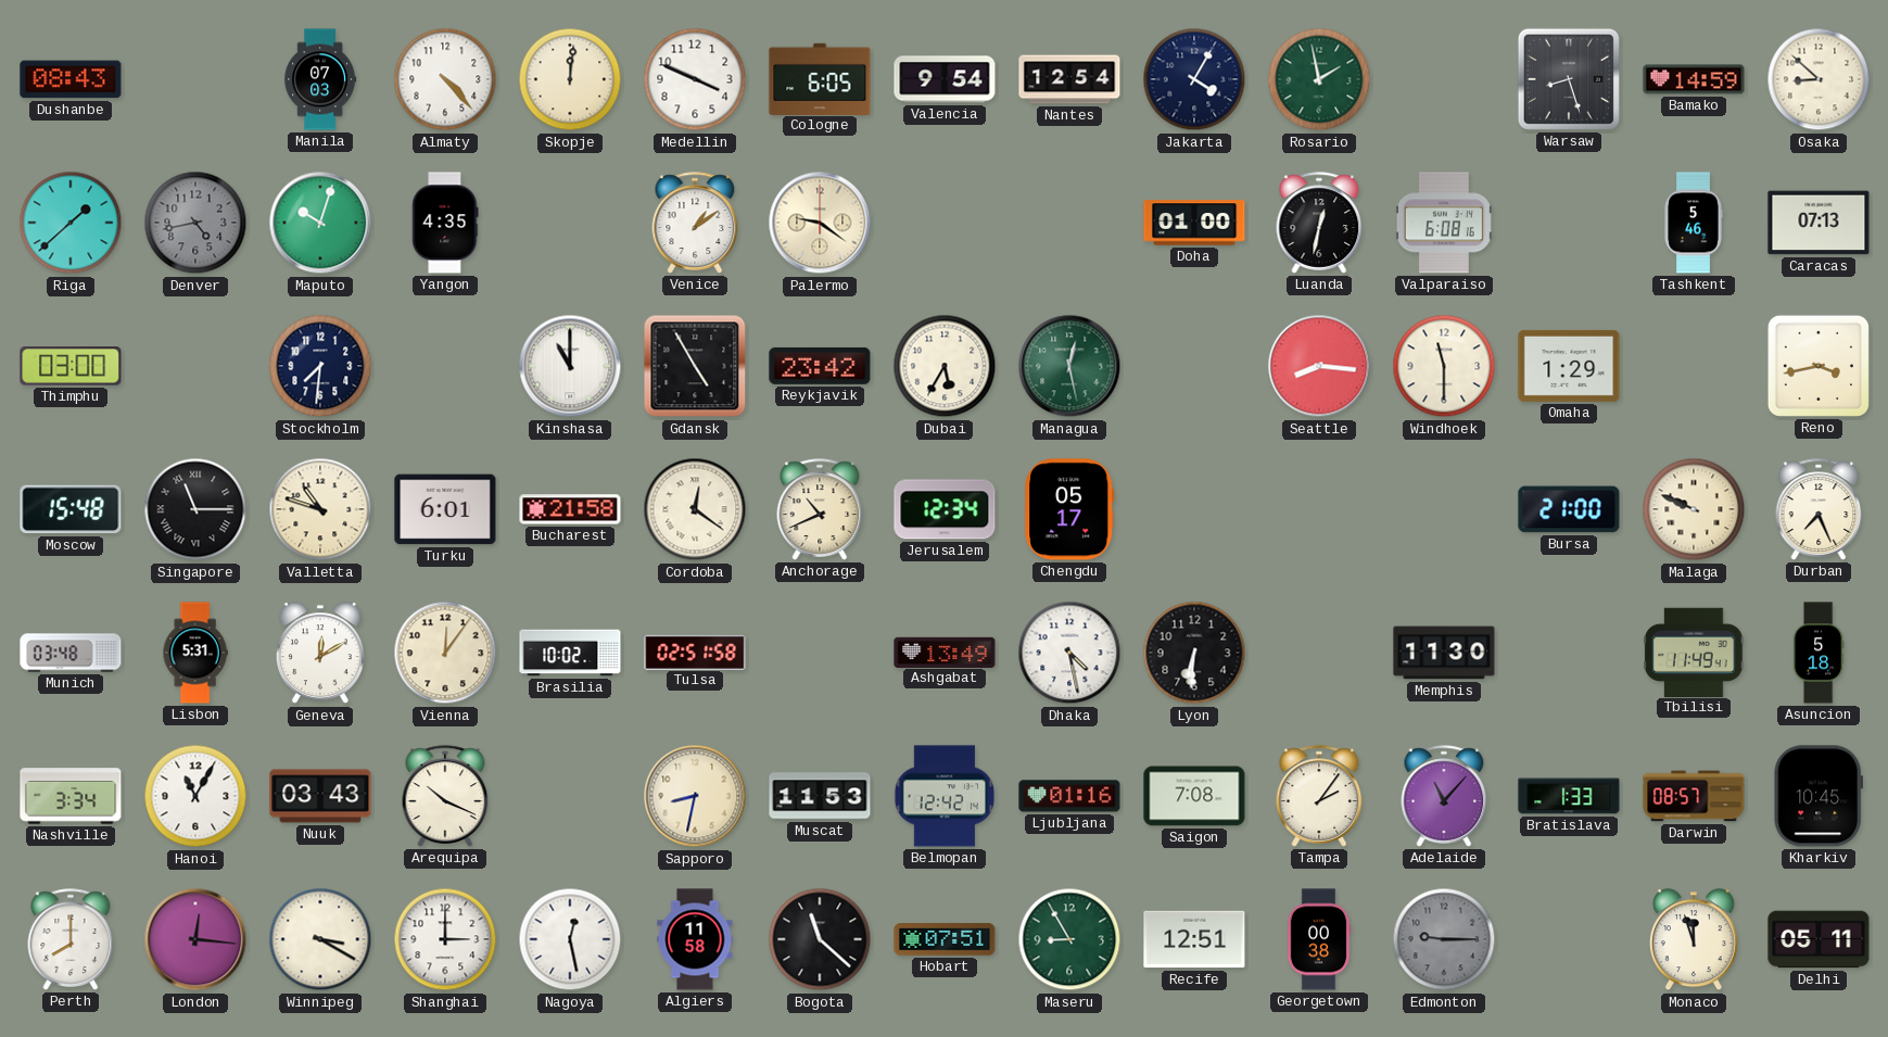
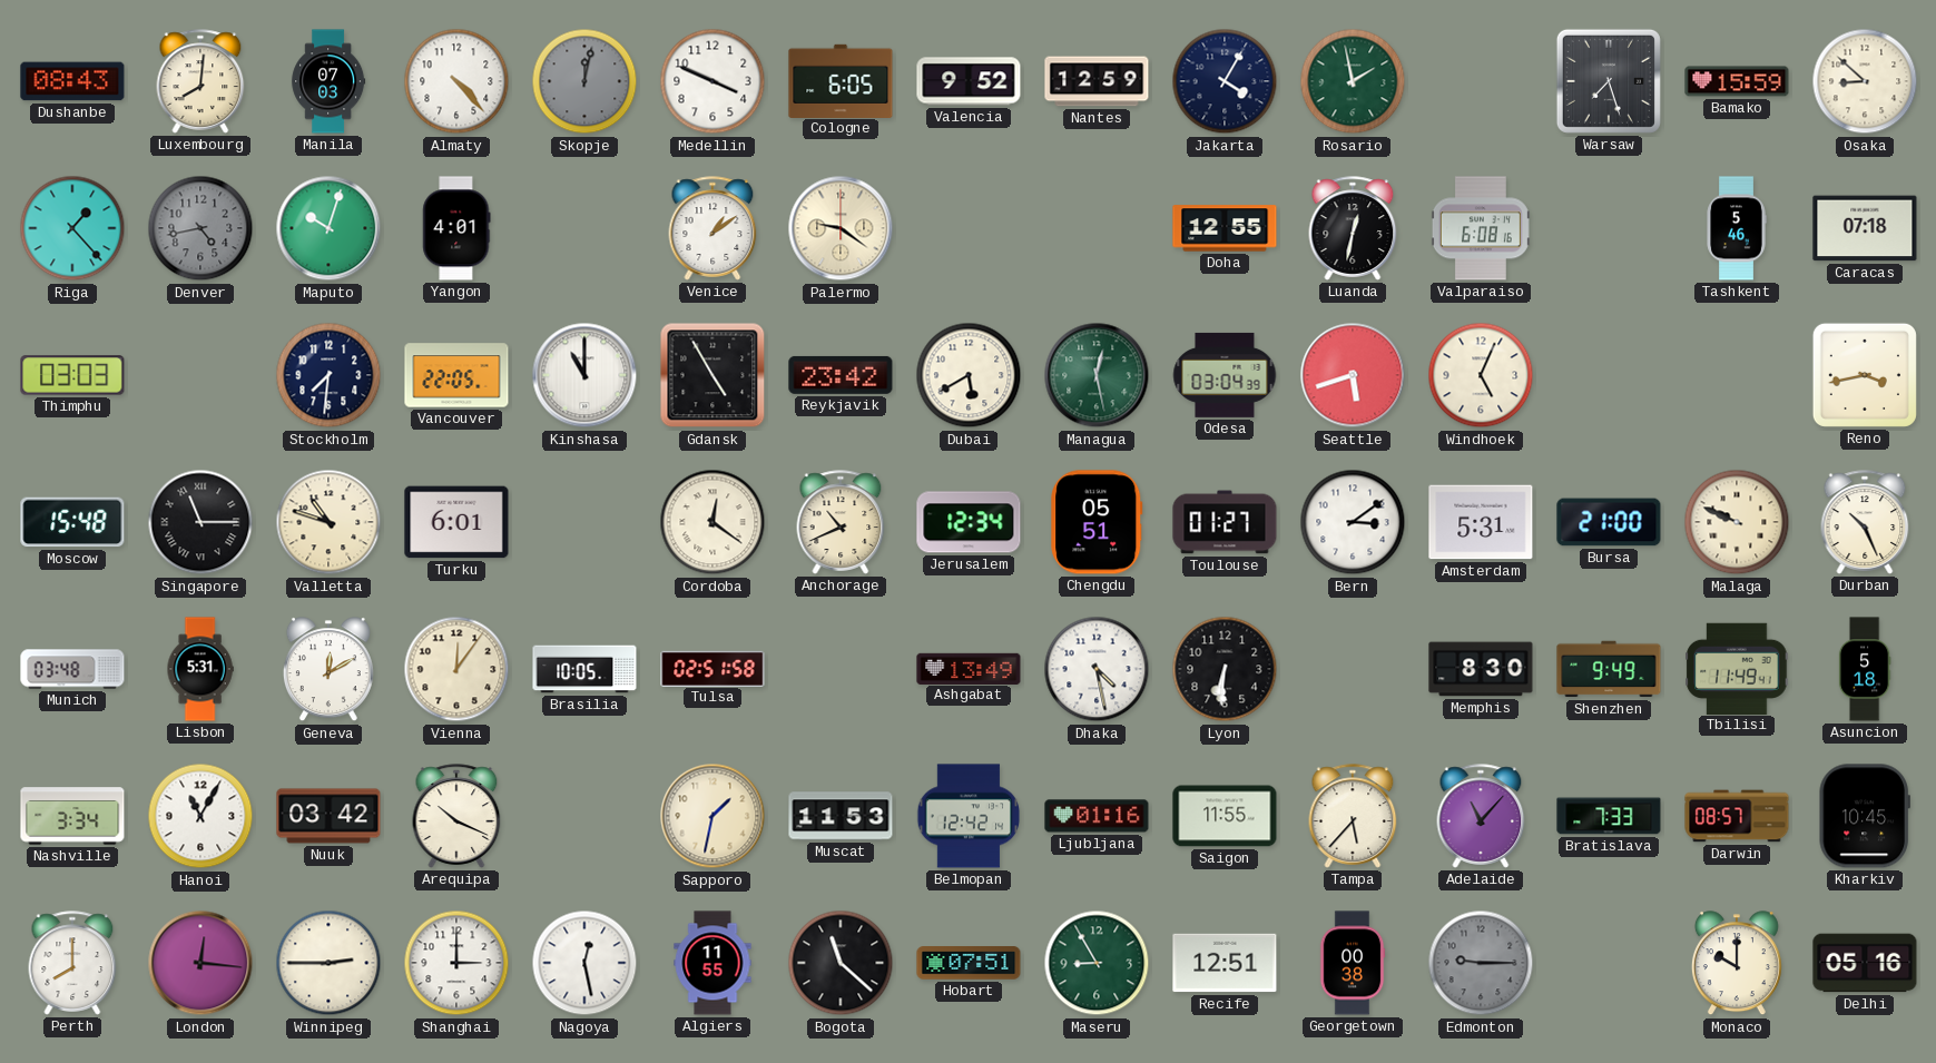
Luxembourg: none -> 8:01 (200, 81)
Skopje: 12:01 -> 12:02 (584, 81)
Skopje dial: cream -> grey (584, 81)
Valencia: 9:54 -> 9:52 (969, 81)
Nantes: 12:54 -> 12:59 (1097, 81)
Warsaw: 8:27 -> 7:27 (1609, 81)
Bamako: 14:59 -> 15:59 (1737, 81)
Riga: 1:38 -> 1:23 (72, 228)
Yangon: 4:35 -> 4:01 (456, 228)
Doha: 01:00 -> 12:55 (1225, 228)
Caracas: 07:13 -> 07:18 (1865, 228)
Thimphu: 03:00 -> 03:03 (72, 375)
Vancouver: none -> 22:05 (456, 375)
Dubai: 5:35 -> 5:40 (969, 375)
Odesa: none -> 03:04 (1225, 375)
Seattle: 8:16 -> 5:42 (1353, 375)
Windhoek: 11:30 -> 5:04 (1481, 375)
Omaha: 1:29 -> none (1569, 366)
Bucharest: 21:58 -> none (570, 509)
Chengdu: 05:17 -> 05:51 (1097, 522)
Toulouse: none -> 01:27 (1225, 522)
Bern: none -> 3:09 (1353, 522)
Amsterdam: none -> 5:31 (1481, 522)
Durban: 7:26 -> 10:26 (1865, 522)
Brasilia: 10:02 -> 10:05 (584, 669)
Memphis: 11:30 -> 8:30 (1481, 669)
Shenzhen: none -> 9:49 (1609, 669)
Nuuk: 03:43 -> 03:42 (328, 816)
Sapporo: 8:32 -> 1:32 (713, 816)
Saigon: 7:08 -> 11:55 (1225, 816)
Tampa: 2:06 -> 5:37 (1353, 816)
Bratislava: 1:33 -> 7:33 (1609, 816)
Winnipeg: 3:20 -> 2:45 (328, 963)
Algiers: 11:58 -> 11:55 (713, 963)
Monaco: 11:57 -> 10:00 (1737, 964)
Delhi: 05:11 -> 05:16 (1865, 963)
